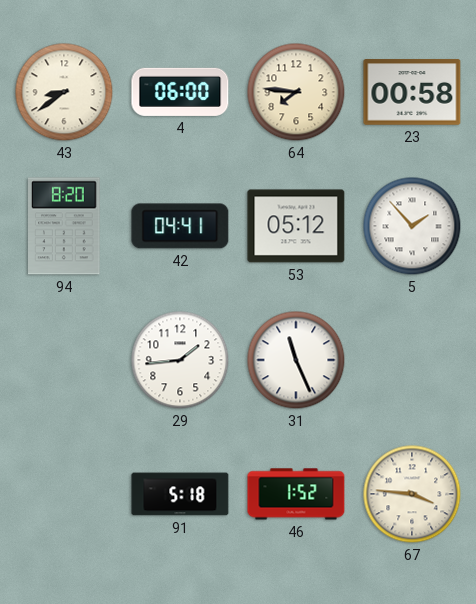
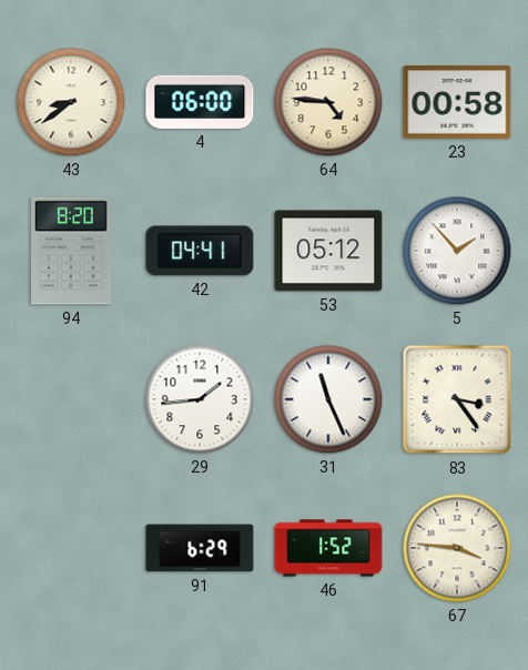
64: 7:46 -> 4:46 (328, 102)
83: none -> 3:24 (457, 399)
91: 5:18 -> 6:29 (200, 548)
